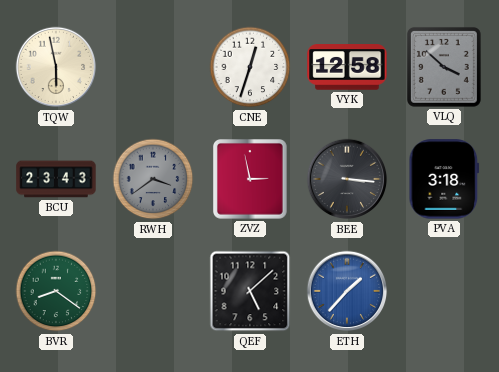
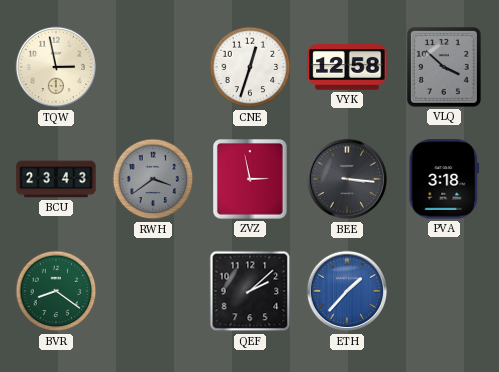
TQW: 5:58 -> 2:58 (56, 67)
QEF: 5:08 -> 2:08 (250, 291)
